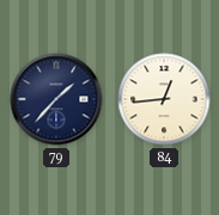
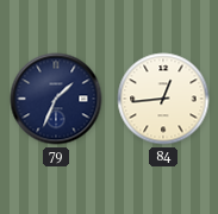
79: 1:37 -> 1:34 (56, 99)
